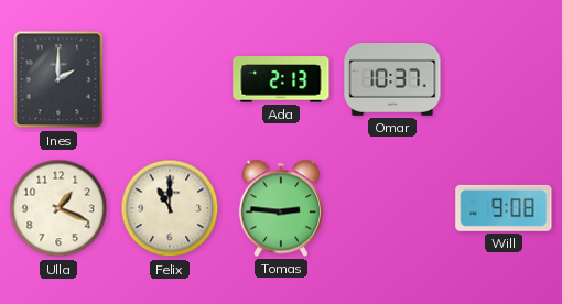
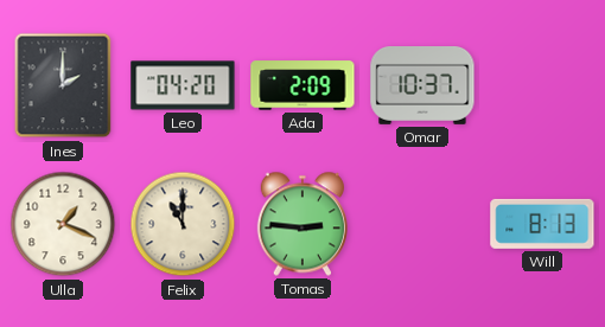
Leo: none -> 04:20 (183, 85)
Ada: 2:13 -> 2:09 (302, 85)
Will: 9:08 -> 8:13 (542, 224)
